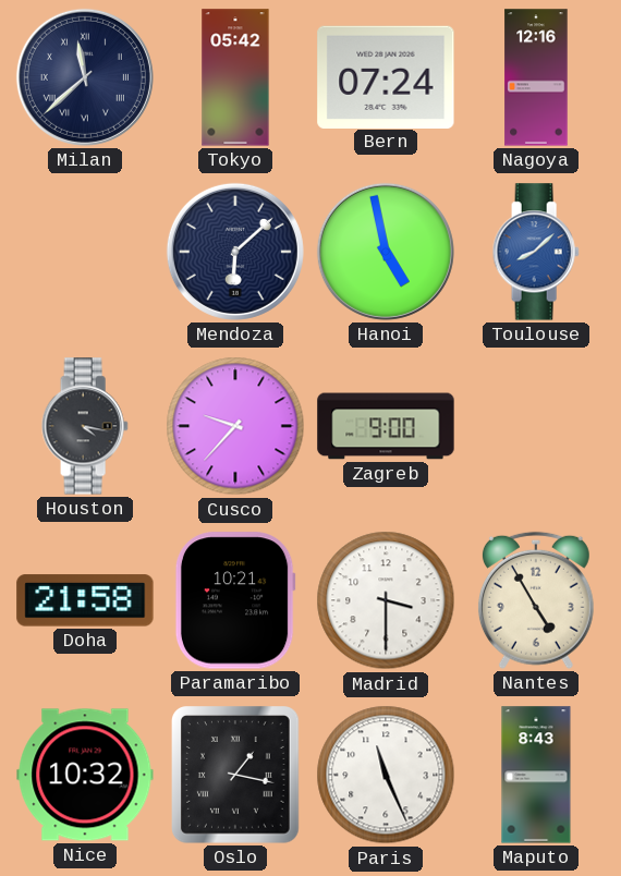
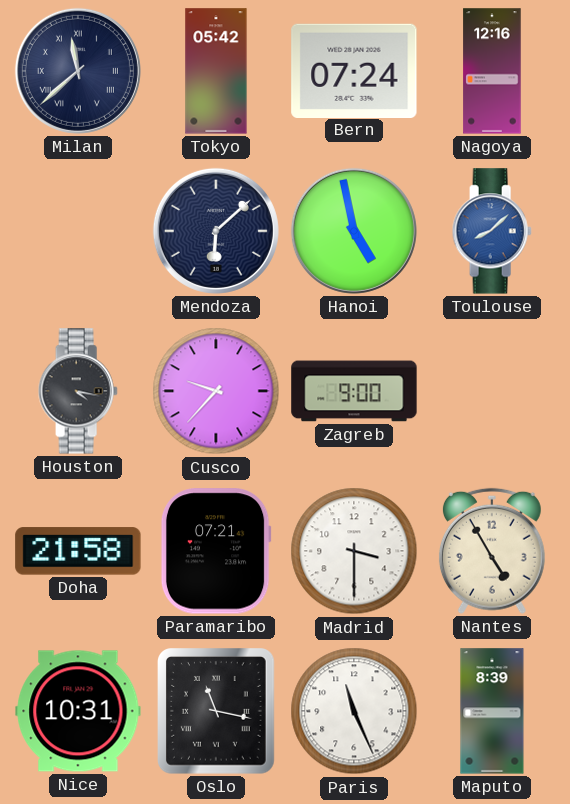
Paramaribo: 10:21 -> 07:21 (216, 551)
Nice: 10:32 -> 10:31 (78, 711)
Oslo: 1:17 -> 11:17 (217, 712)
Maputo: 8:43 -> 8:39 (492, 711)
